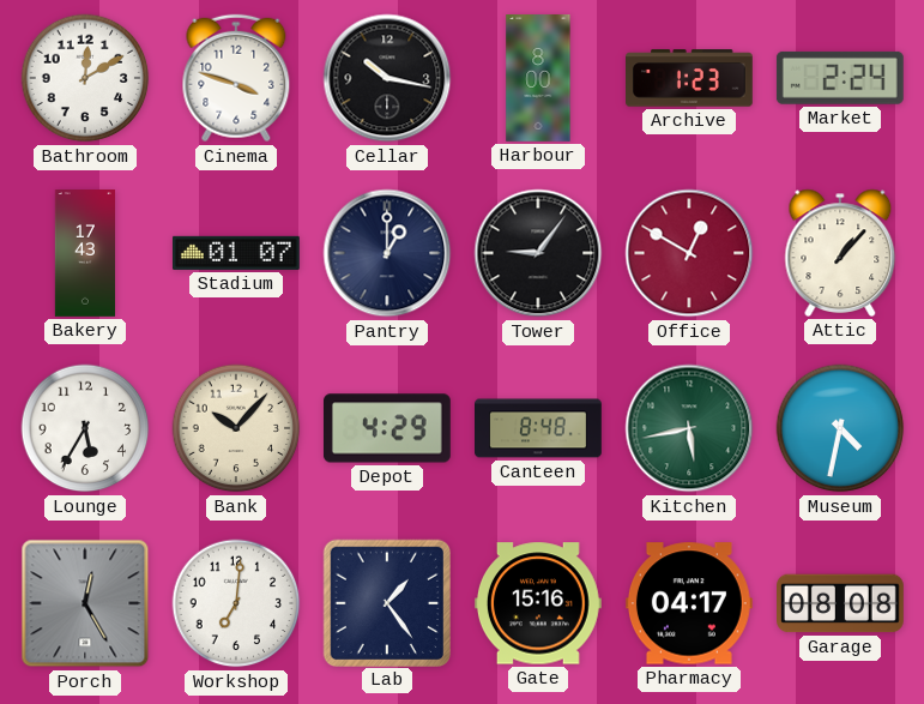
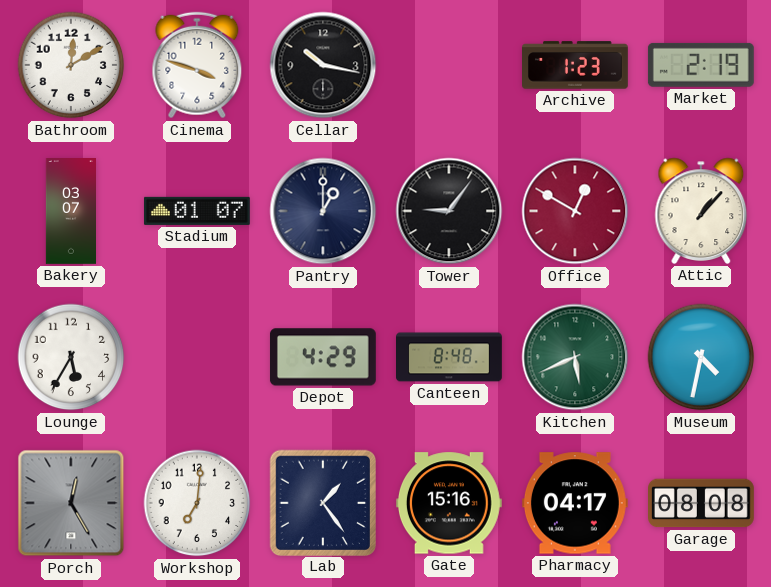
Harbour: 8:00 -> none (538, 79)
Market: 2:24 -> 2:19 (701, 65)
Bakery: 17:43 -> 03:07 (70, 212)
Bank: 10:07 -> none (236, 428)
Kitchen: 5:43 -> 5:41 (575, 357)
